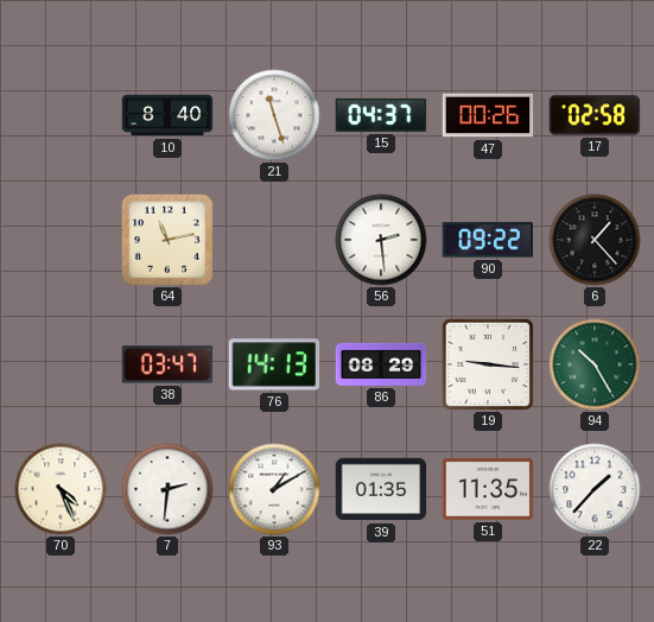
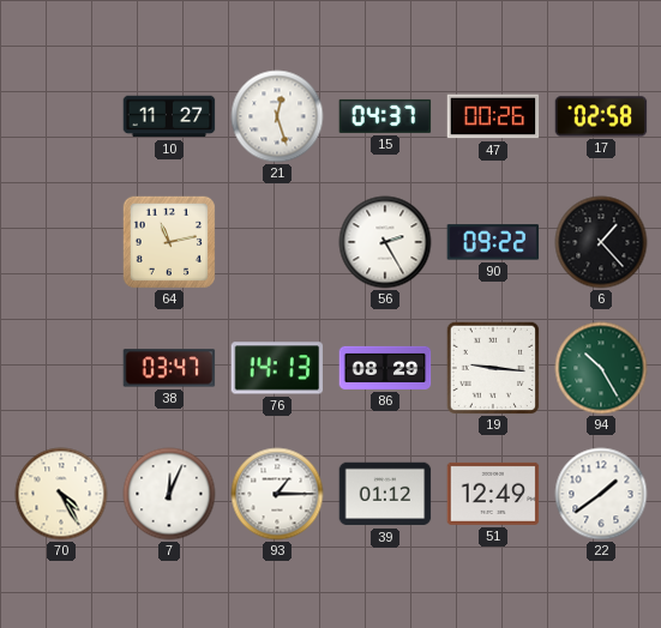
10: 8:40 -> 11:27 (169, 116)
21: 11:27 -> 12:27 (277, 116)
56: 2:29 -> 2:25 (385, 242)
70: 4:26 -> 4:25 (61, 494)
7: 2:31 -> 12:04 (169, 494)
93: 1:10 -> 1:15 (277, 494)
39: 01:35 -> 01:12 (385, 494)
51: 11:35 -> 12:49 (493, 494)
22: 1:37 -> 1:39 (601, 494)
